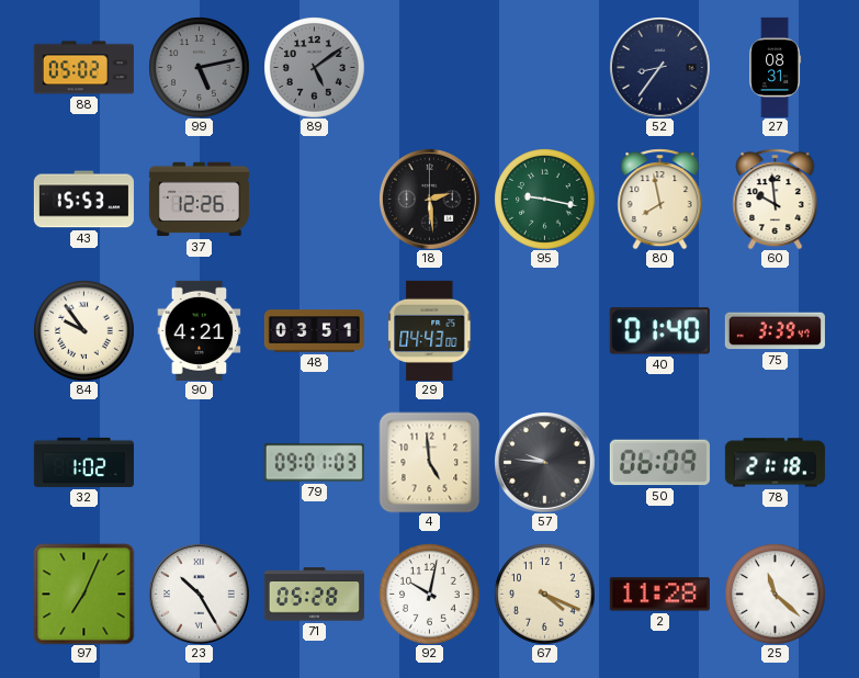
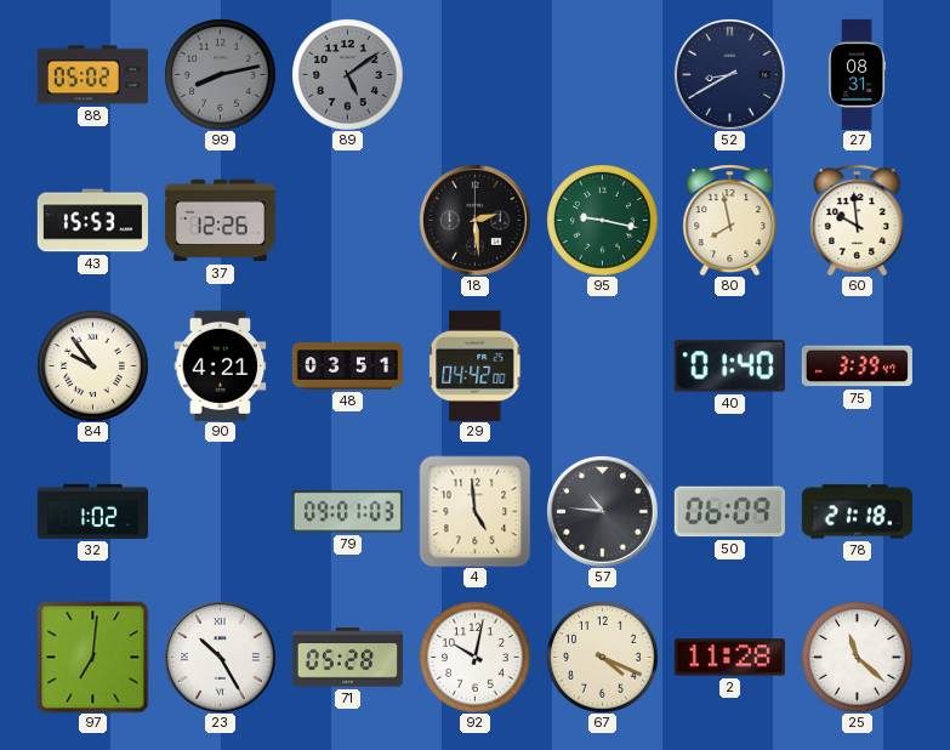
99: 5:13 -> 8:13 (220, 74)
52: 8:36 -> 8:40 (730, 75)
29: 04:43 -> 04:42 (476, 365)
57: 9:46 -> 10:46 (603, 512)
97: 7:04 -> 7:01 (92, 657)
